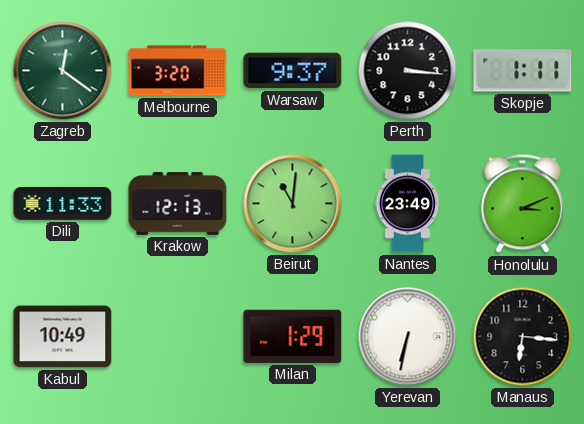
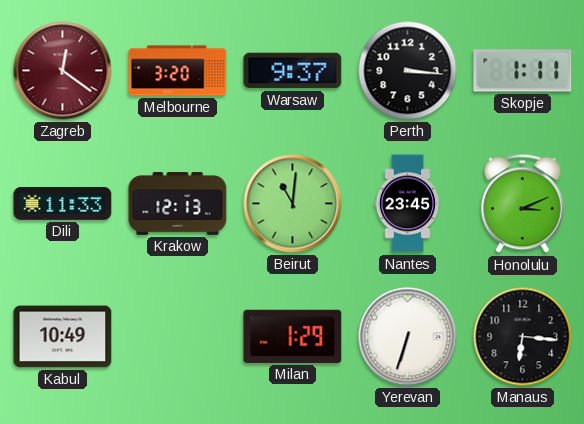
Zagreb dial: green -> burgundy (63, 71)
Nantes: 23:49 -> 23:45 (408, 204)
Yerevan: 6:32 -> 6:33 (408, 337)
